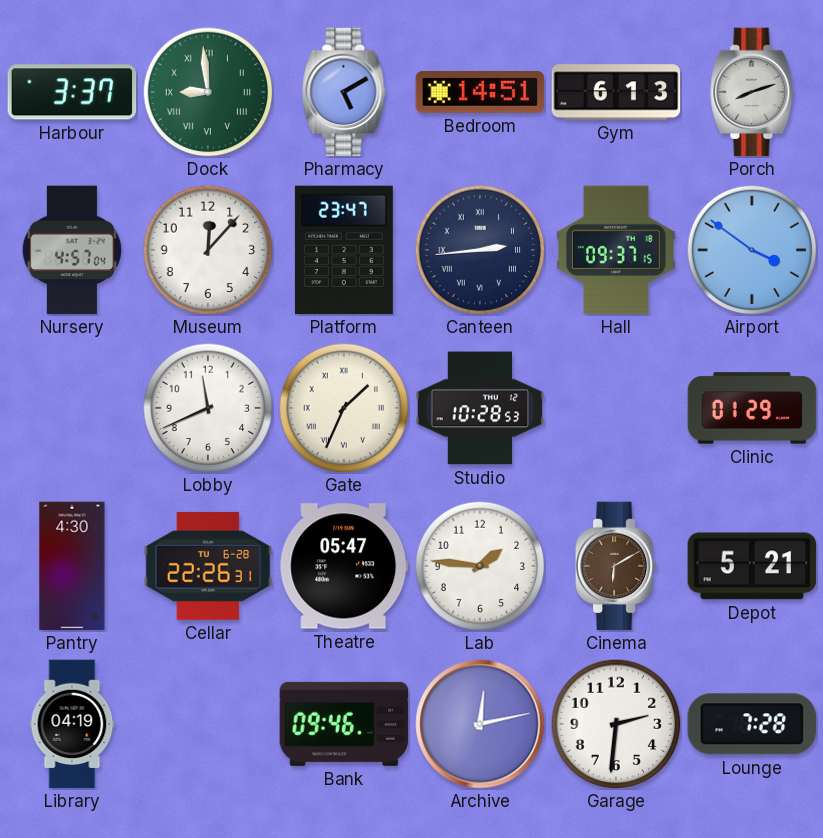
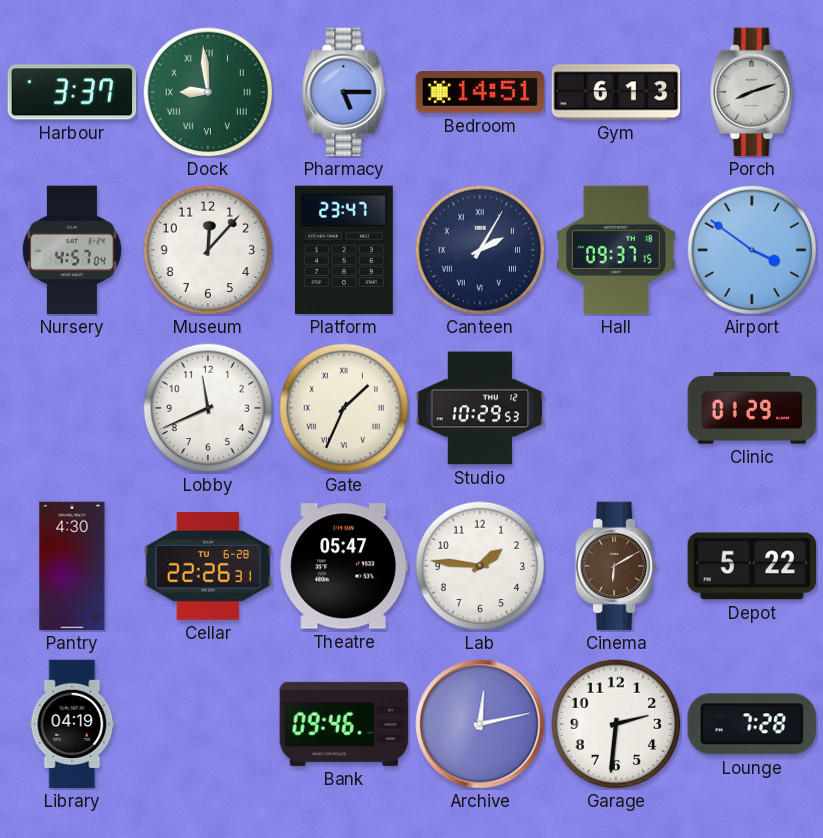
Pharmacy: 5:10 -> 5:15 (344, 92)
Canteen: 2:44 -> 2:05 (480, 250)
Studio: 10:28 -> 10:29 (480, 408)
Depot: 5:21 -> 5:22 (752, 566)
